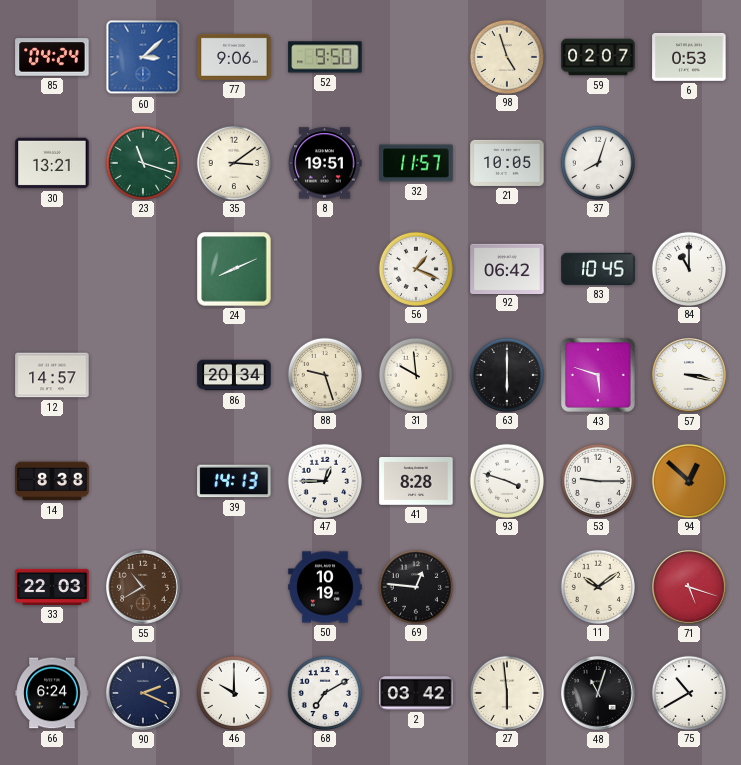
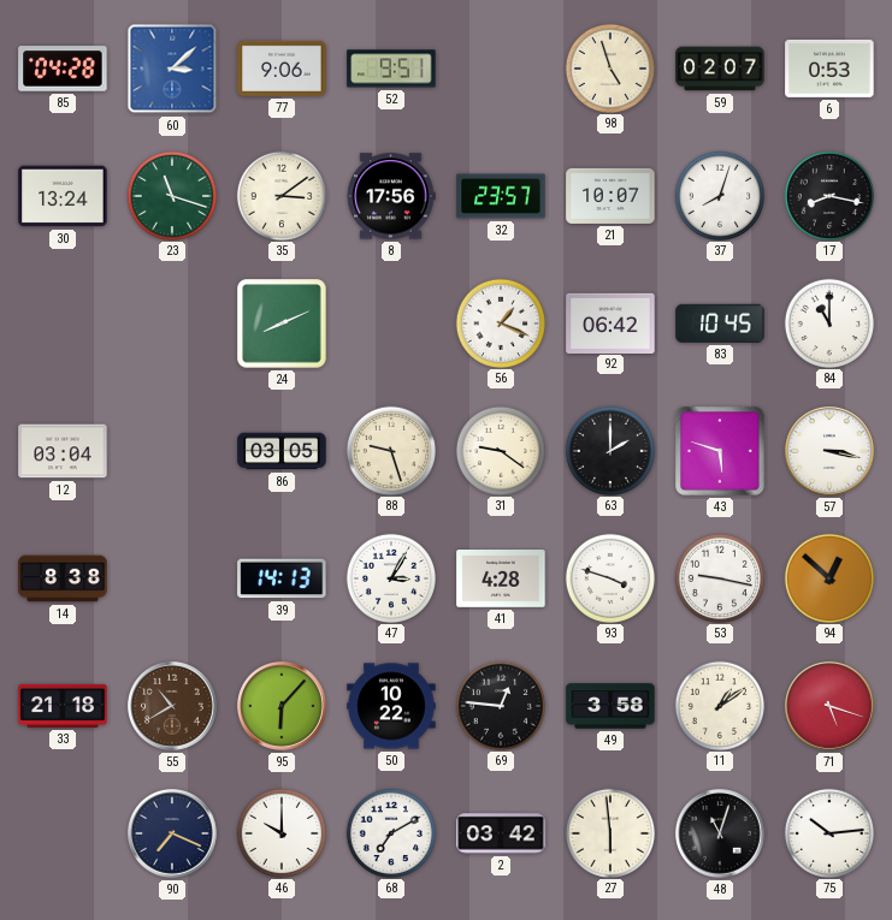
85: 04:24 -> 04:28 (63, 69)
52: 9:50 -> 9:51 (391, 69)
30: 13:21 -> 13:24 (63, 196)
8: 19:51 -> 17:56 (391, 196)
32: 11:57 -> 23:57 (501, 196)
21: 10:05 -> 10:07 (610, 196)
17: none -> 8:17 (828, 195)
12: 14:57 -> 03:04 (63, 451)
86: 20:34 -> 03:05 (282, 451)
31: 9:59 -> 9:21 (500, 450)
63: 6:00 -> 2:00 (609, 450)
47: 12:45 -> 3:05 (390, 577)
41: 8:28 -> 4:28 (501, 580)
53: 9:15 -> 9:17 (719, 577)
33: 22:03 -> 21:18 (63, 706)
95: none -> 6:07 (283, 707)
50: 10:19 -> 10:22 (391, 706)
49: none -> 3:58 (610, 706)
11: 10:09 -> 1:09 (719, 705)
66: 6:24 -> none (52, 693)
90: 2:19 -> 7:19 (173, 835)
75: 10:40 -> 10:14 (828, 832)
